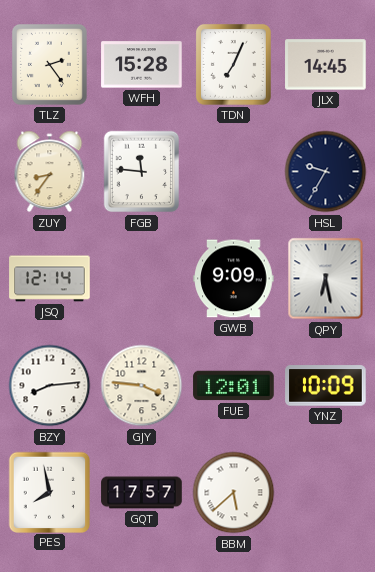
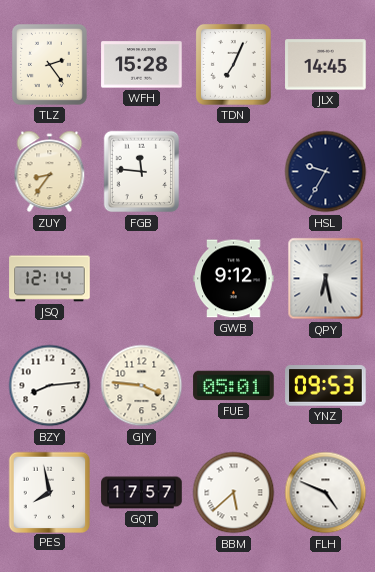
GWB: 9:09 -> 9:12 (234, 279)
FUE: 12:01 -> 05:01 (234, 386)
YNZ: 10:09 -> 09:53 (326, 386)
FLH: none -> 4:49 (326, 493)
